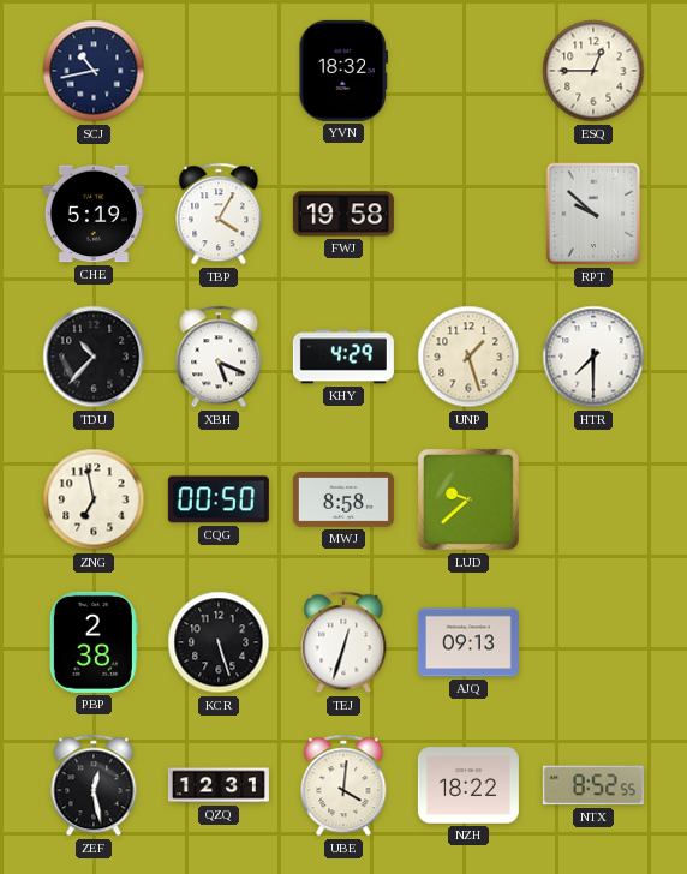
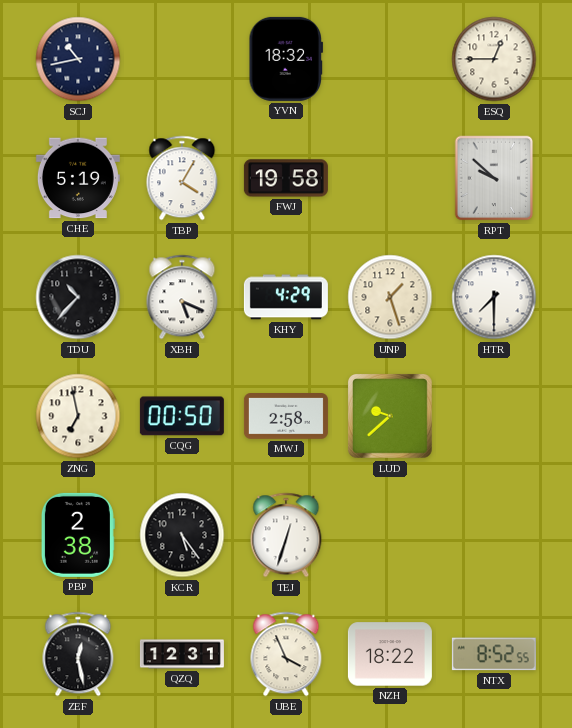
MWJ: 8:58 -> 2:58 (286, 417)
KCR: 5:27 -> 5:24 (182, 535)
AJQ: 09:13 -> none (468, 642)
UBE: 4:01 -> 3:56 (286, 654)
